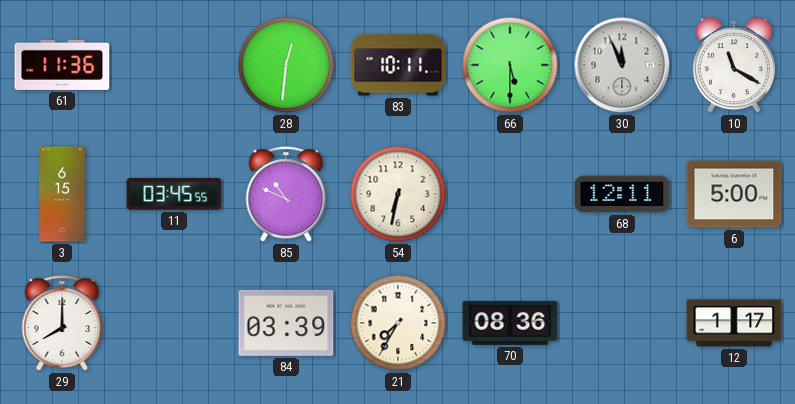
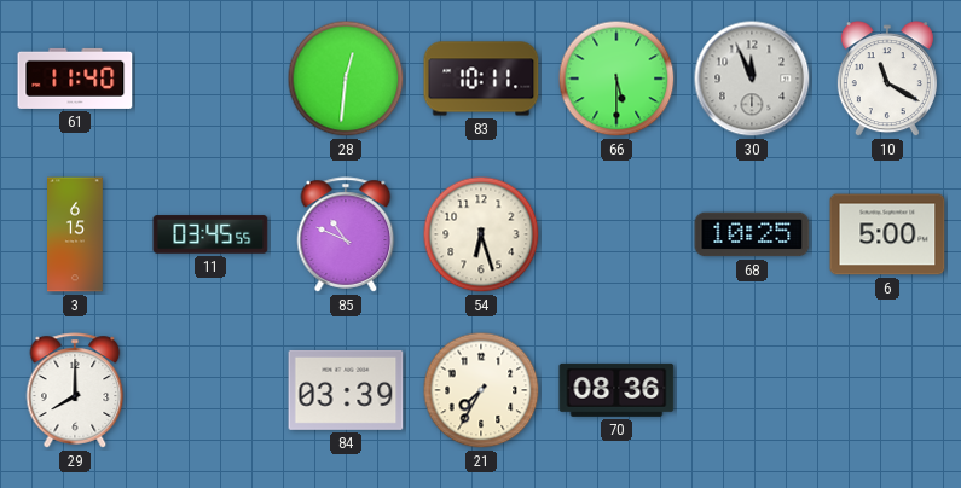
61: 11:36 -> 11:40 (75, 79)
54: 6:32 -> 6:27 (481, 234)
68: 12:11 -> 10:25 (752, 234)
12: 1:17 -> none (734, 323)
